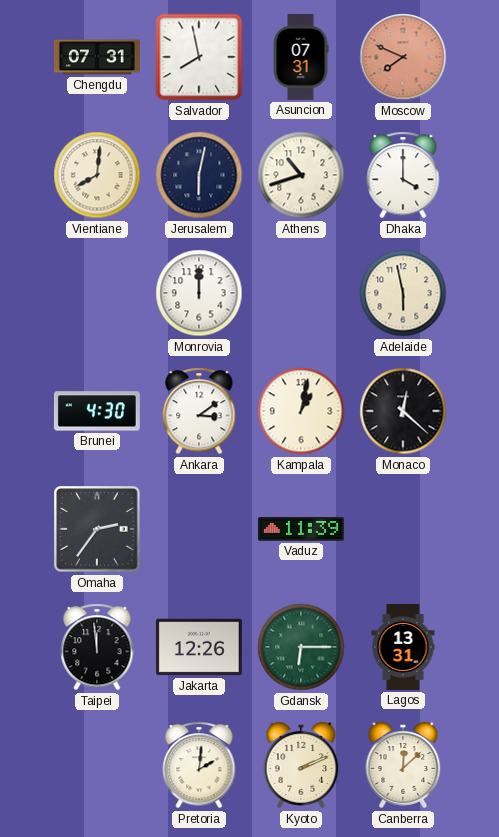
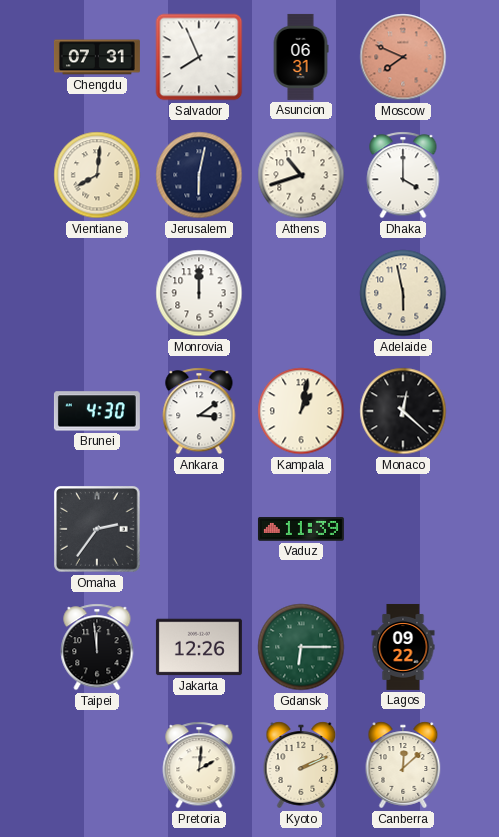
Salvador: 7:58 -> 7:56 (199, 57)
Asuncion: 07:31 -> 06:31 (301, 57)
Lagos: 13:31 -> 09:22 (403, 647)
